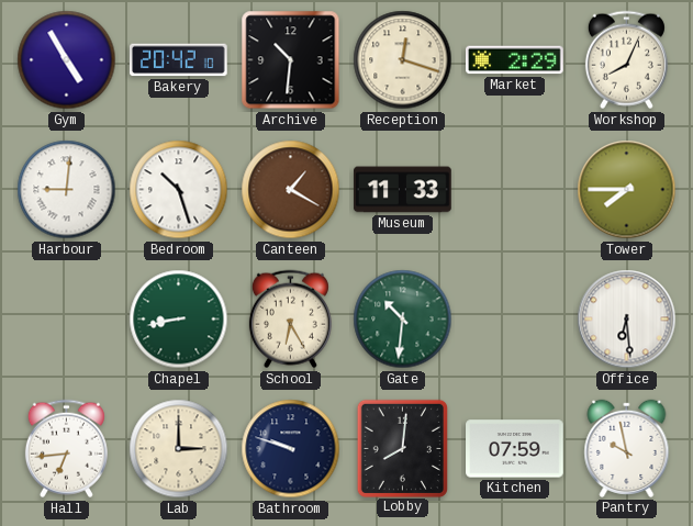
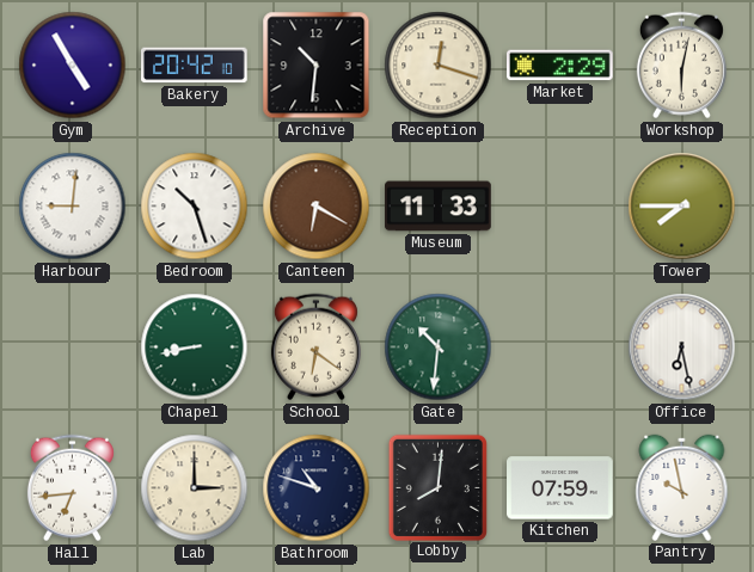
Workshop: 8:04 -> 6:02 (681, 66)
Canteen: 1:20 -> 6:20 (317, 207)
School: 6:25 -> 6:21 (315, 347)
Office: 6:29 -> 6:28 (682, 347)
Bathroom: 9:48 -> 10:48 (317, 488)
